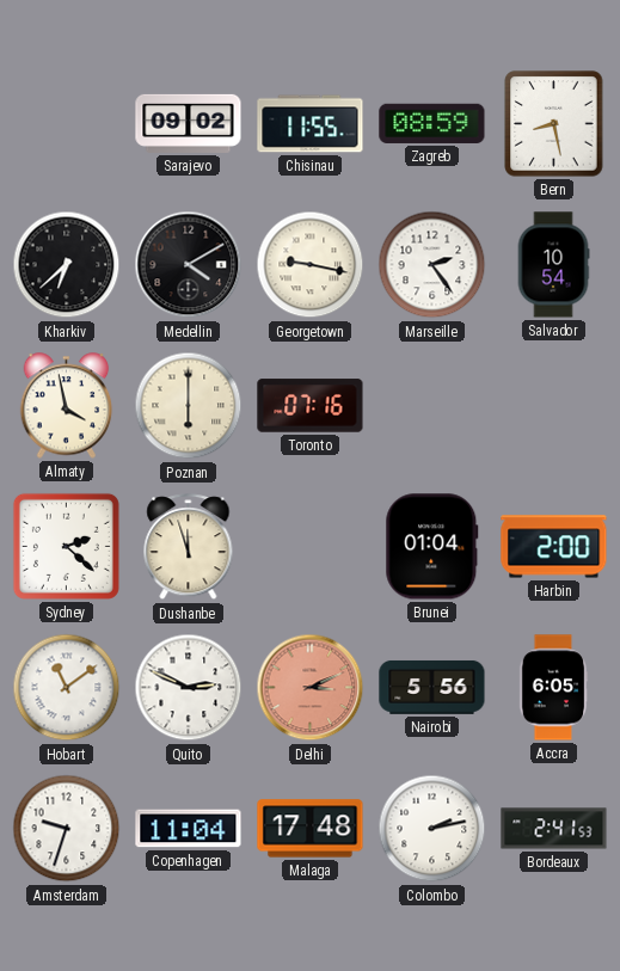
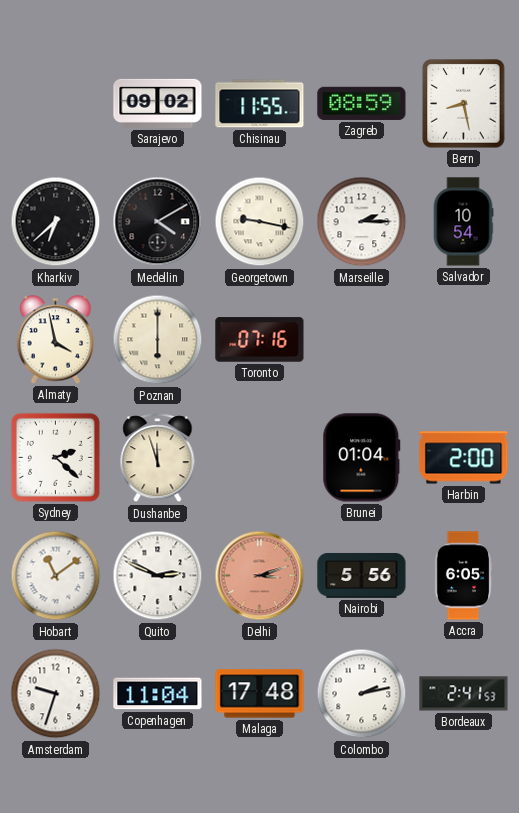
Marseille: 2:24 -> 2:15 (362, 222)
Delhi: 3:11 -> 3:12 (260, 576)
